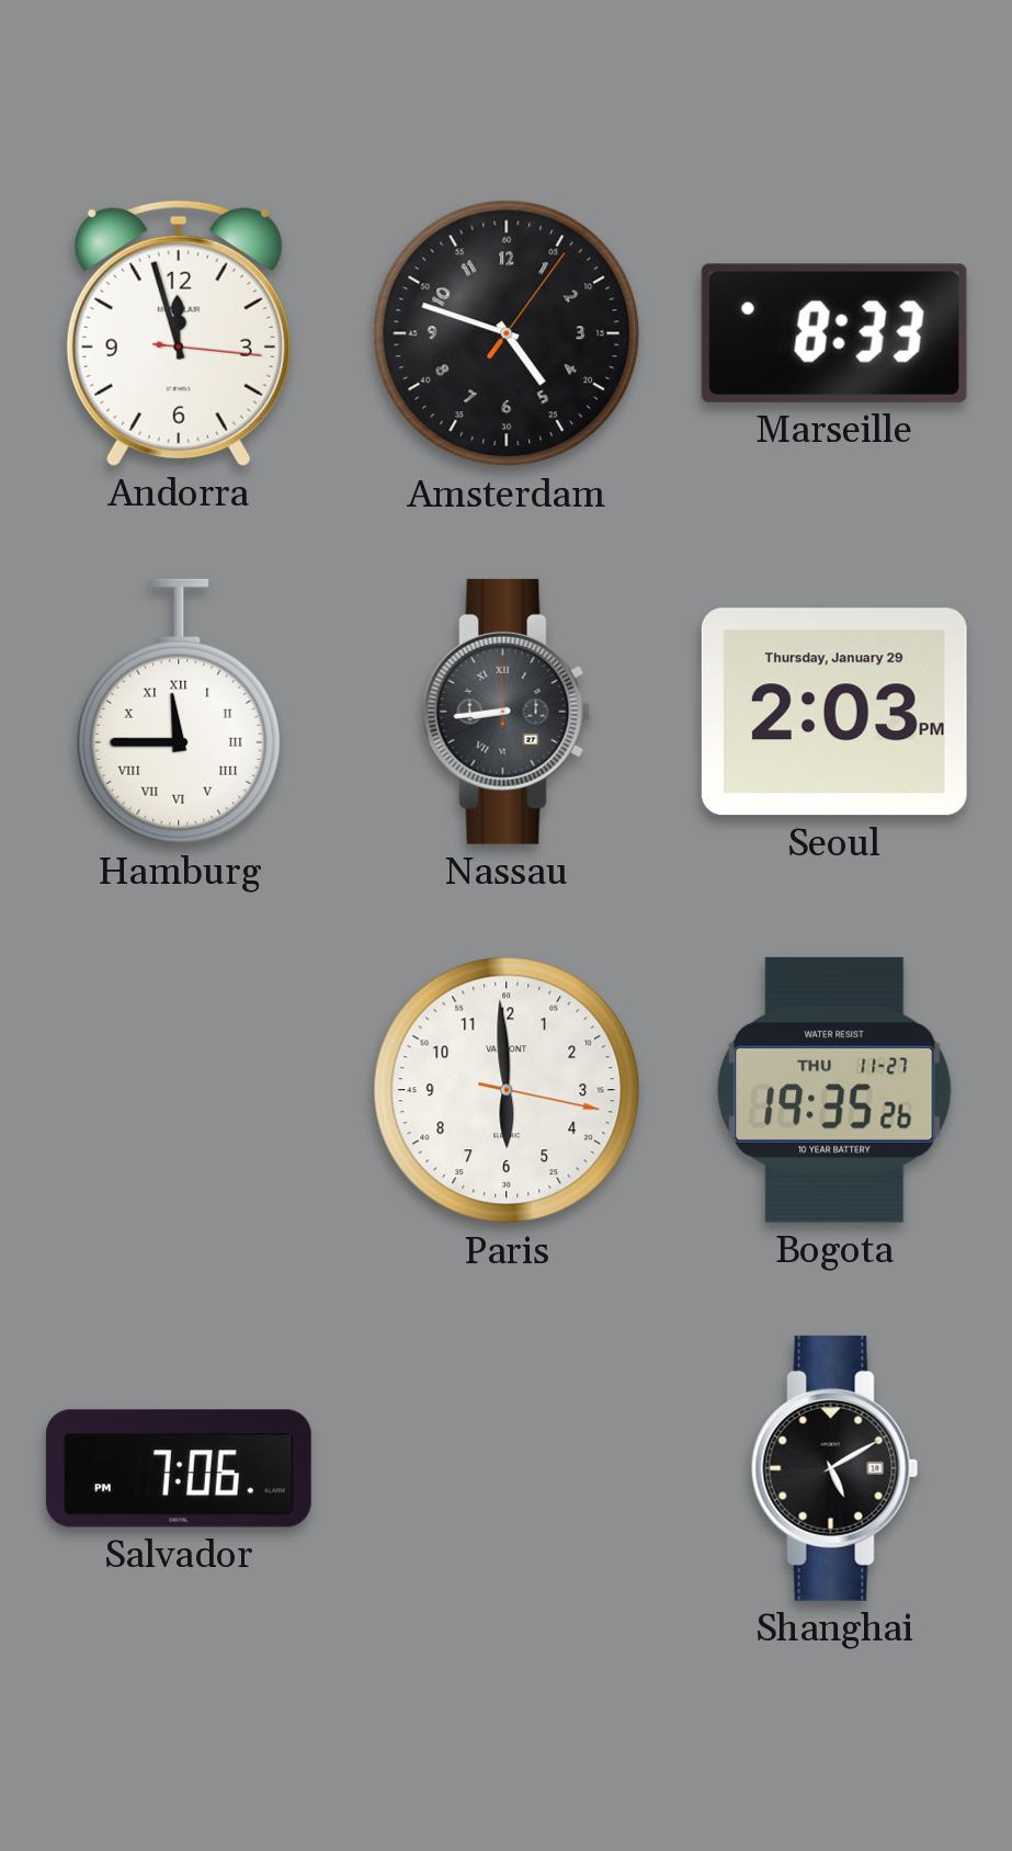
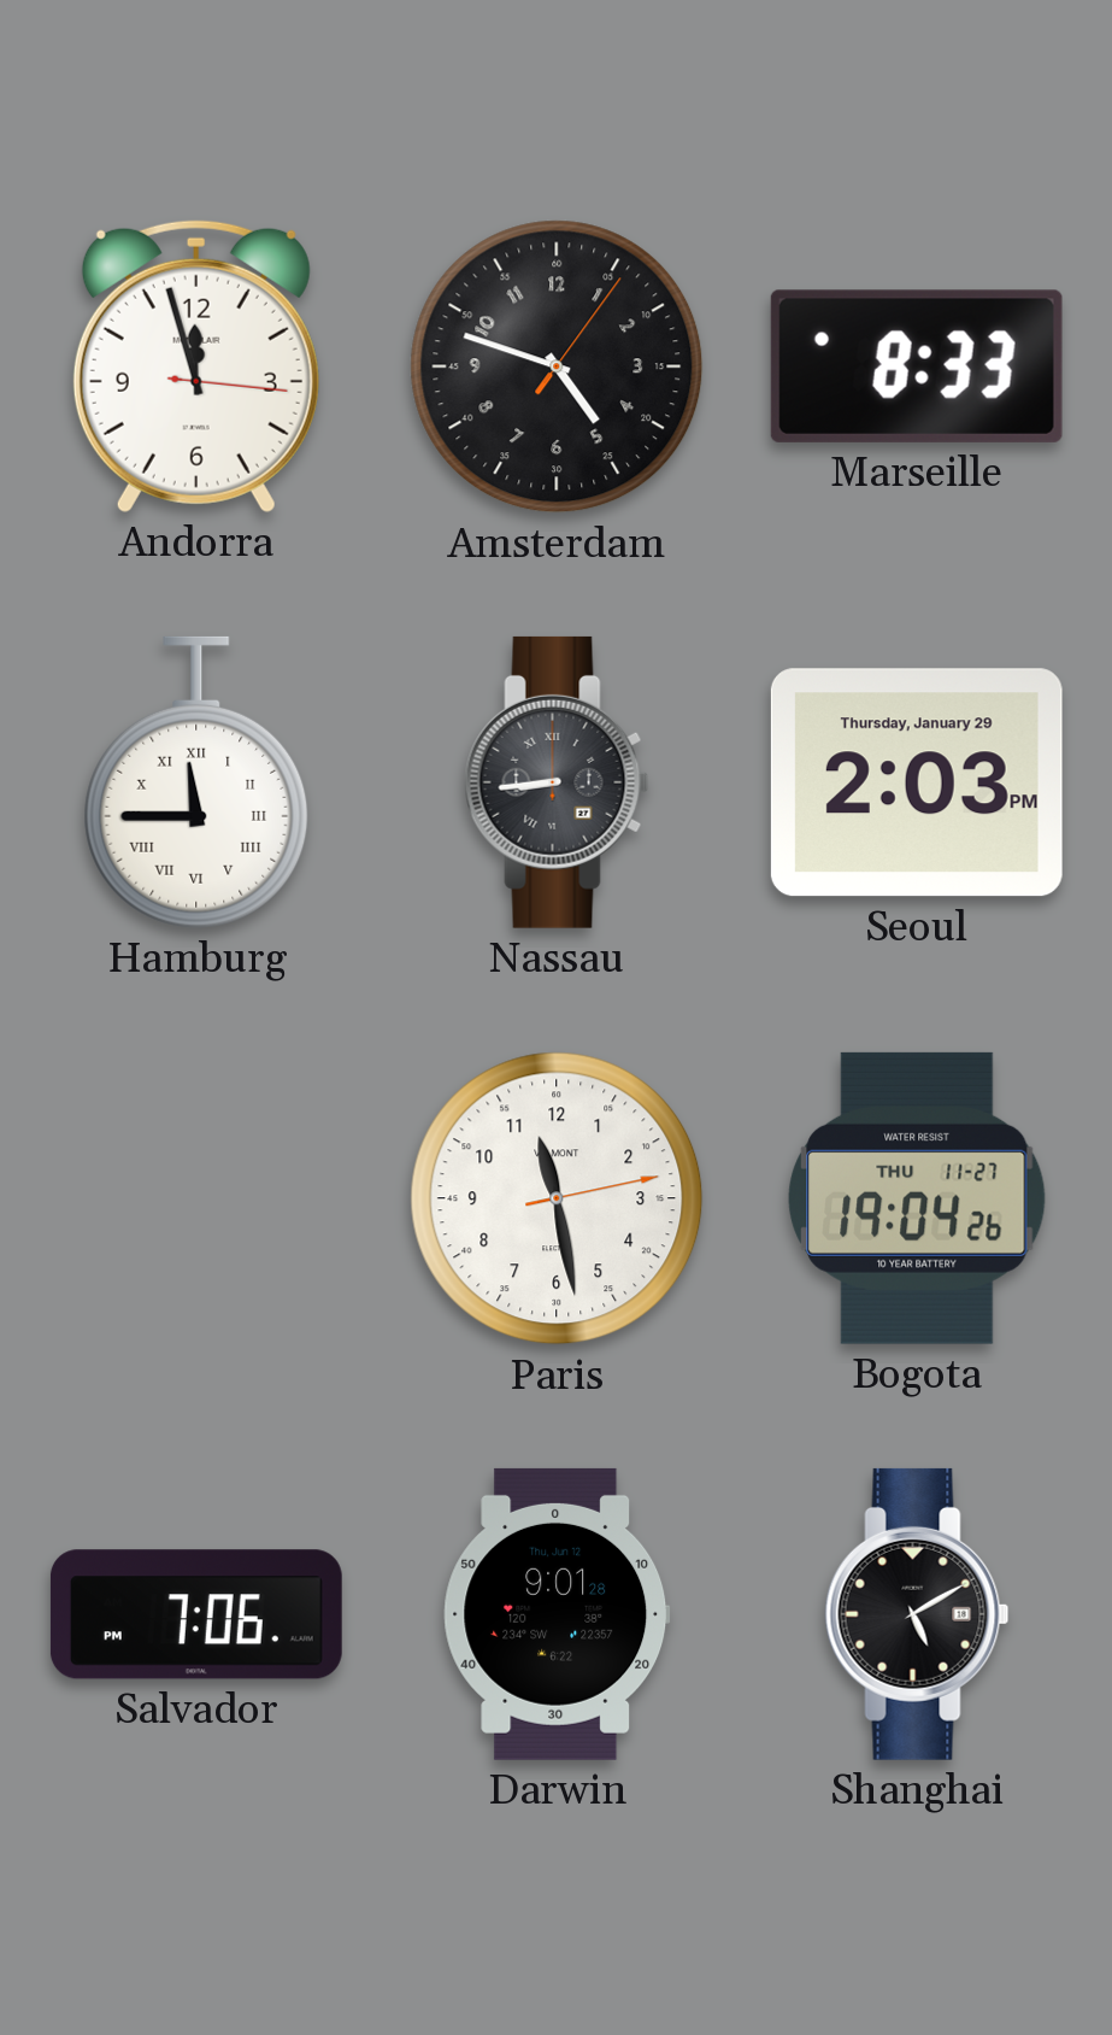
Paris: 5:59 -> 11:28 (557, 1198)
Bogota: 19:35 -> 19:04 (918, 1198)
Darwin: none -> 9:01 (557, 1614)
